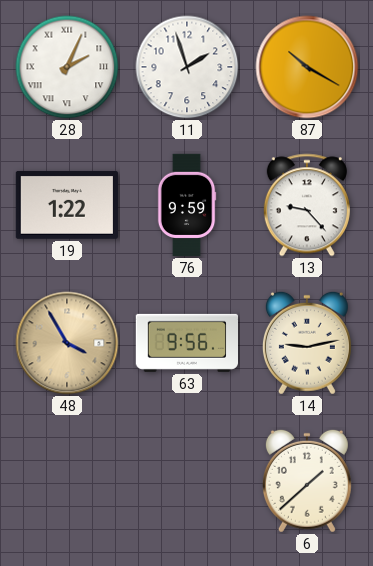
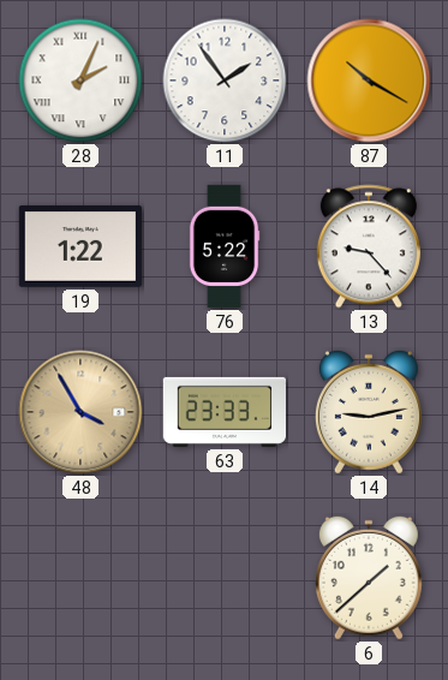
11: 1:57 -> 1:54 (225, 80)
76: 9:59 -> 5:22 (225, 246)
63: 9:56 -> 23:33 (223, 412)
